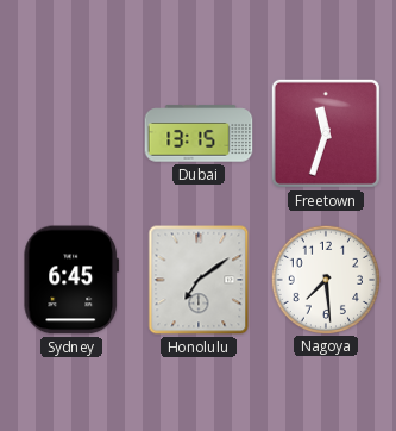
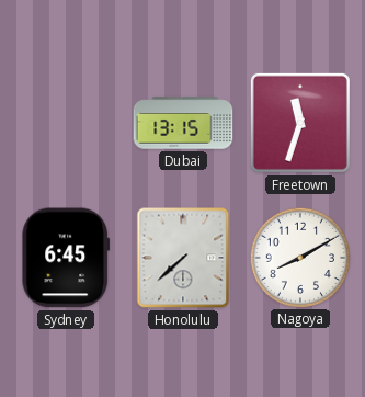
Honolulu: 7:09 -> 7:38 (183, 258)
Nagoya: 7:29 -> 8:10 (299, 257)
